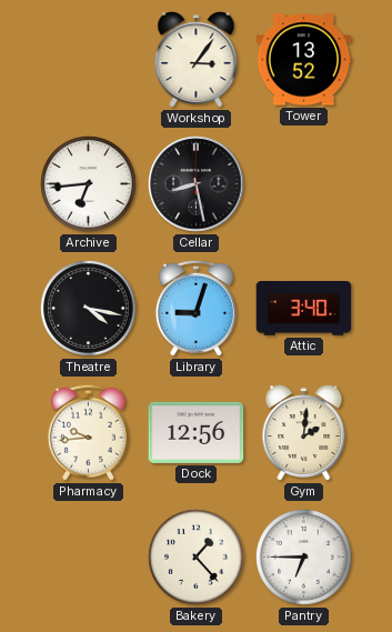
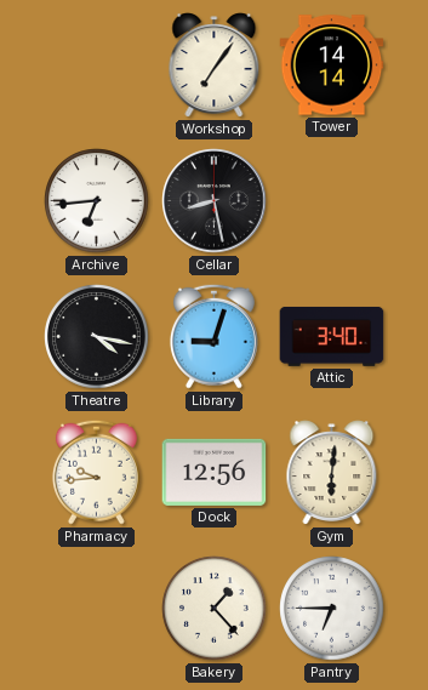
Workshop: 3:06 -> 7:06 (215, 65)
Tower: 13:52 -> 14:14 (332, 65)
Gym: 2:01 -> 6:01 (332, 473)
